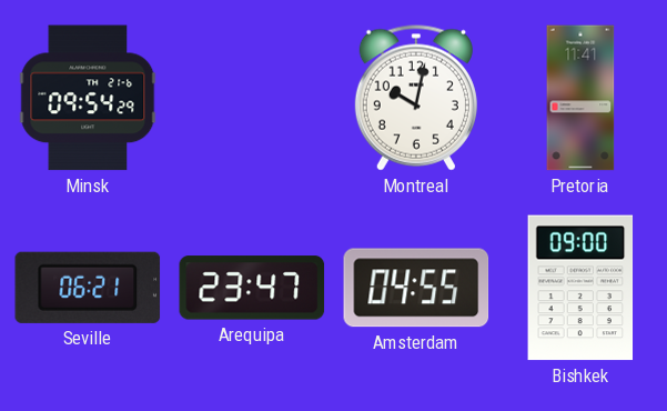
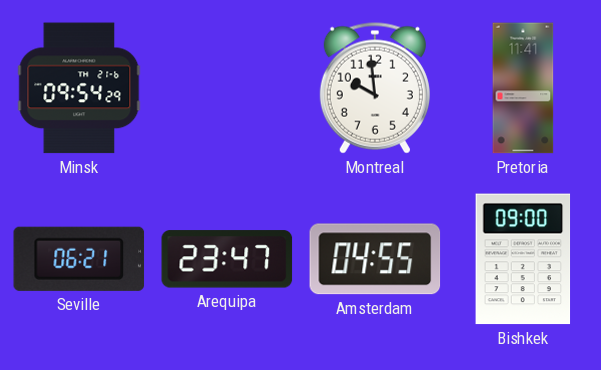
Montreal: 10:02 -> 9:59 (375, 88)
